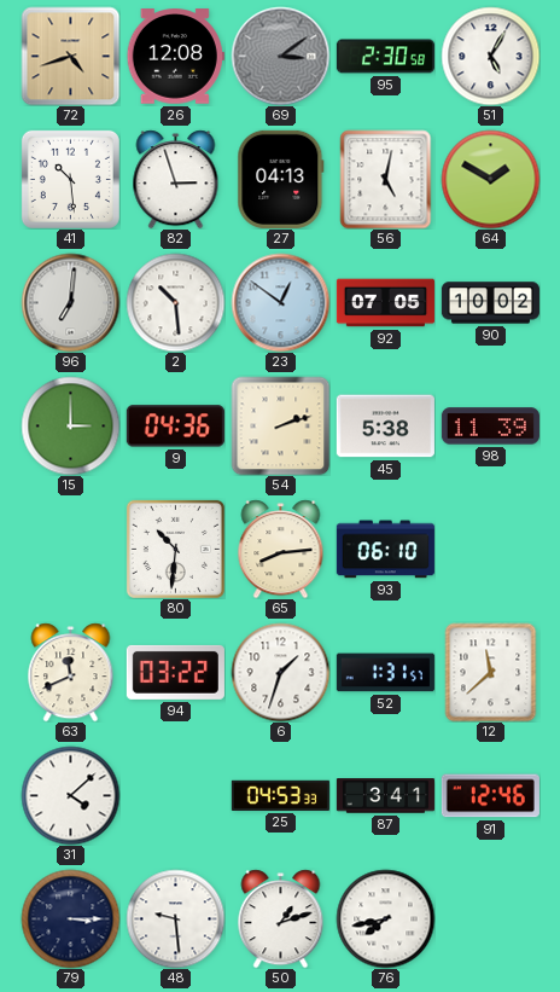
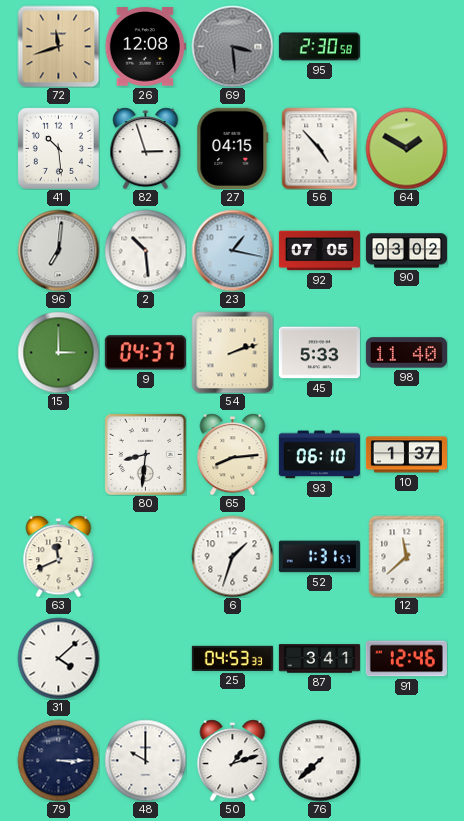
72: 4:42 -> 11:42 (58, 46)
69: 3:09 -> 3:29 (232, 46)
51: 5:05 -> none (490, 56)
27: 04:13 -> 04:15 (233, 148)
56: 5:02 -> 4:53 (320, 148)
23: 12:51 -> 1:17 (232, 250)
90: 10:02 -> 03:02 (406, 251)
9: 04:36 -> 04:37 (145, 353)
45: 5:38 -> 5:33 (319, 353)
98: 11:39 -> 11:40 (406, 353)
80: 10:31 -> 8:31 (145, 454)
10: none -> 1:37 (406, 455)
94: 03:22 -> none (175, 672)
48: 9:29 -> 10:00 (145, 760)
76: 7:43 -> 7:38 (319, 760)
